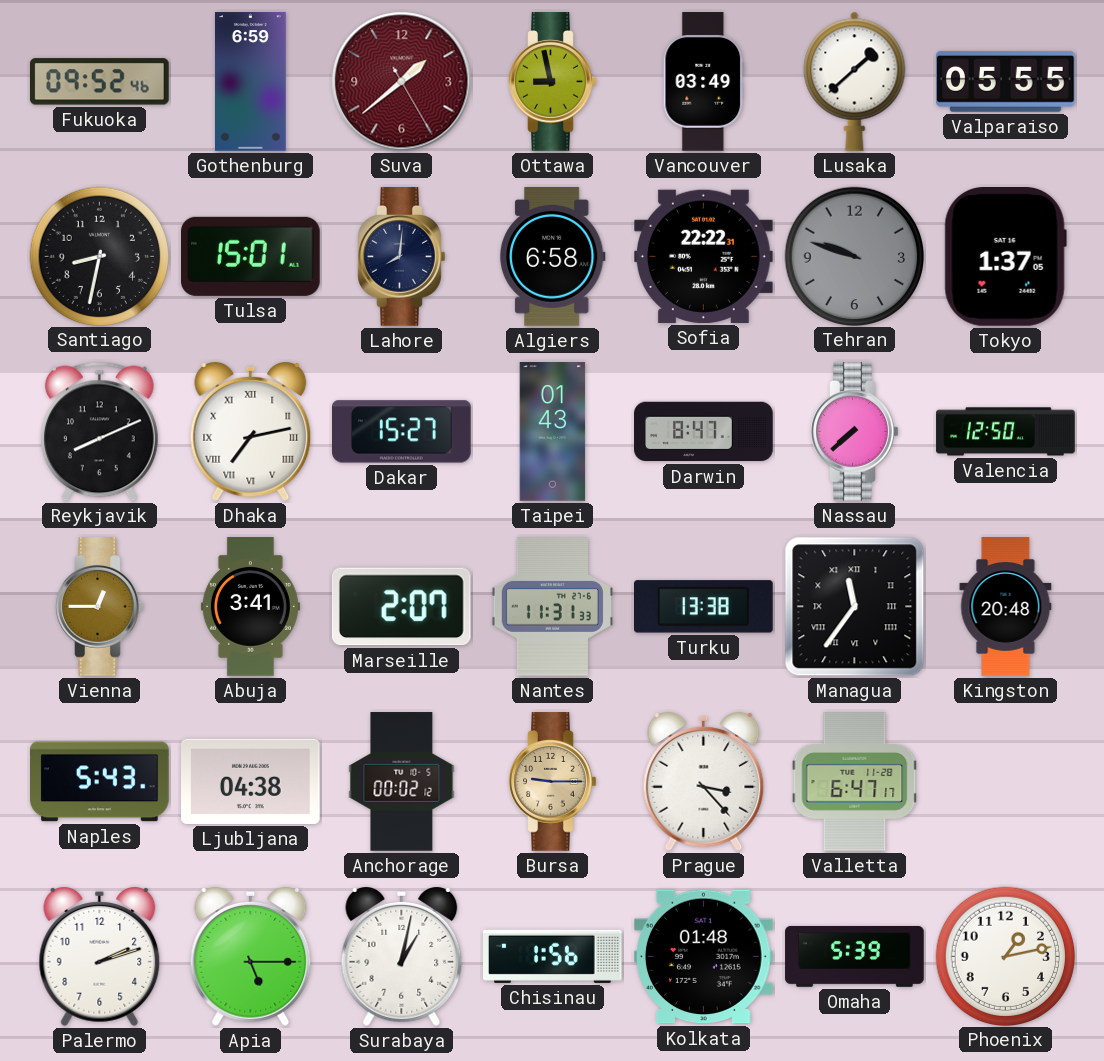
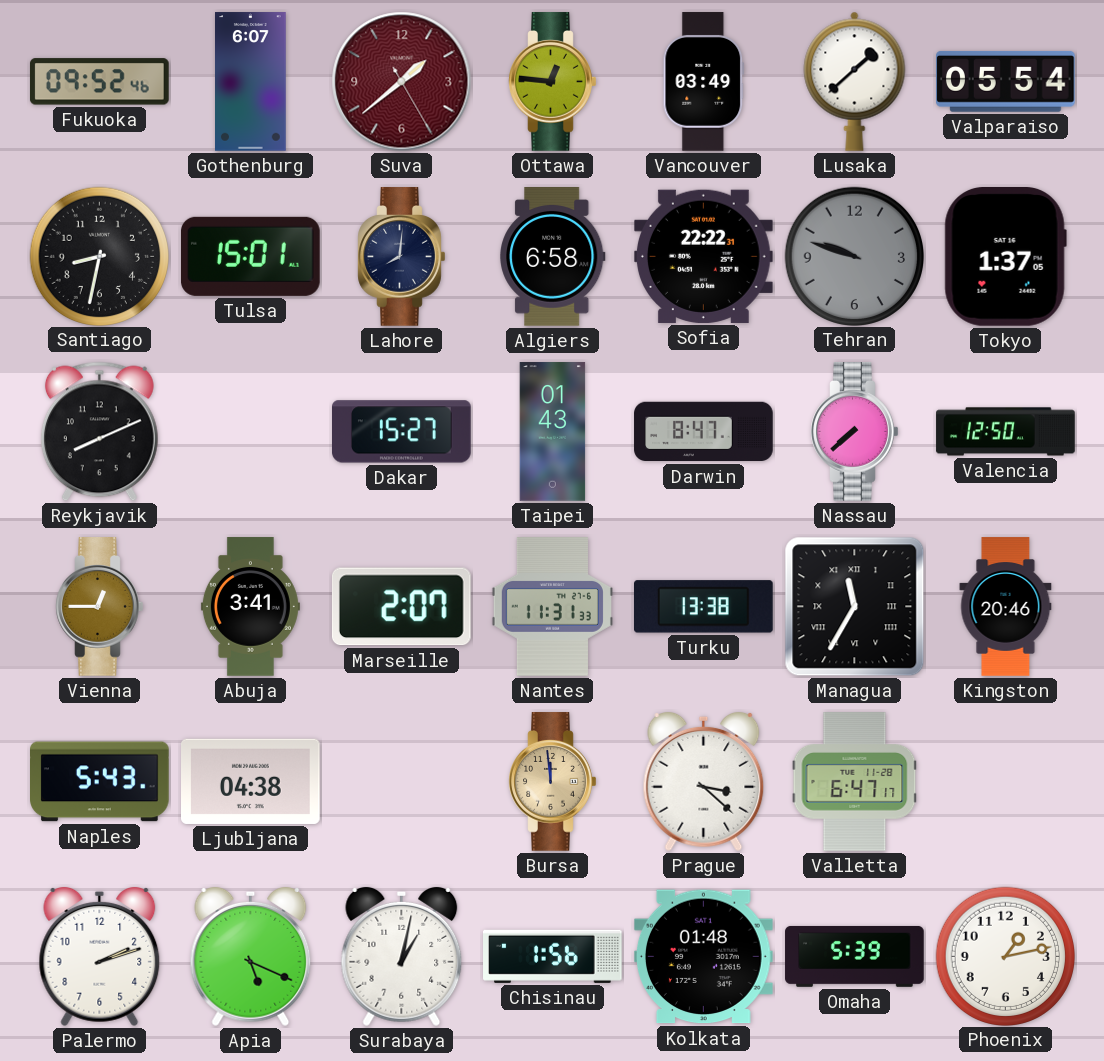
Gothenburg: 6:59 -> 6:07 (251, 82)
Ottawa: 8:58 -> 12:46 (553, 82)
Valparaiso: 05:55 -> 05:54 (1006, 81)
Dhaka: 7:13 -> none (251, 432)
Managua: 11:36 -> 11:35 (855, 607)
Kingston: 20:48 -> 20:46 (1006, 607)
Anchorage: 00:02 -> none (402, 782)
Bursa: 9:15 -> 11:59 (553, 782)
Prague: 3:23 -> 3:22 (704, 782)
Apia: 5:15 -> 5:19 (251, 957)
